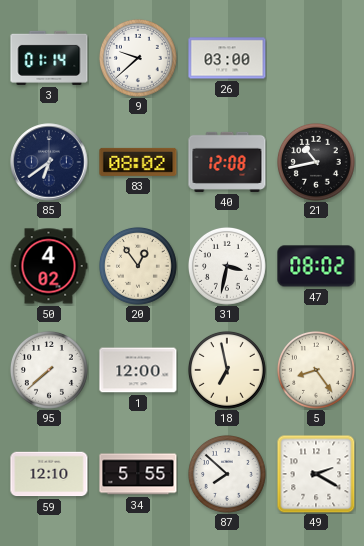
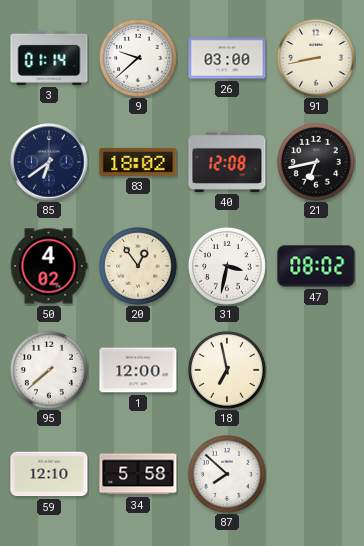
91: none -> 8:43 (316, 58)
83: 08:02 -> 18:02 (138, 162)
21: 10:43 -> 6:43 (316, 162)
5: 8:24 -> none (316, 370)
34: 5:55 -> 5:58 (138, 474)
49: 2:20 -> none (316, 474)
